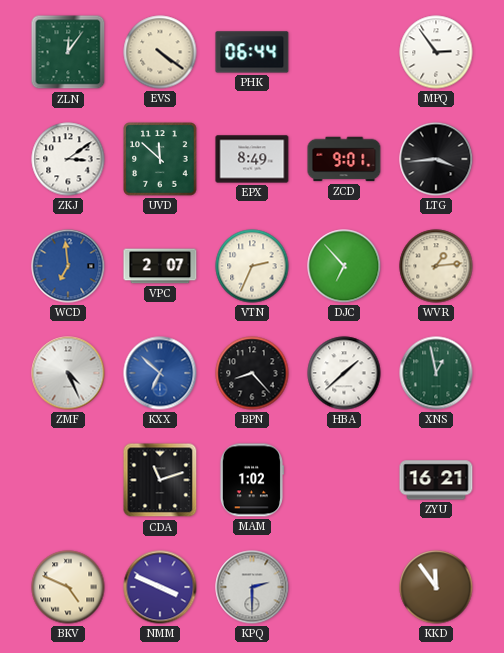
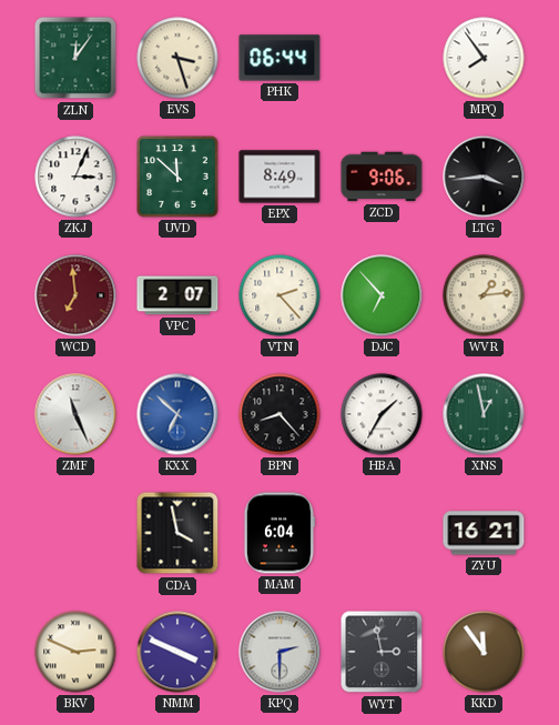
EVS: 4:21 -> 3:27 (177, 58)
MPQ: 2:54 -> 7:54 (484, 58)
ZKJ: 3:09 -> 3:04 (75, 177)
ZCD: 9:01 -> 9:06 (382, 177)
WCD dial: blue -> burgundy (75, 295)
VTN: 2:34 -> 2:23 (279, 295)
ZMF: 4:26 -> 11:26 (75, 414)
HBA: 1:38 -> 1:35 (382, 414)
CDA: 11:12 -> 3:58 (177, 533)
MAM: 1:02 -> 6:04 (278, 533)
BKV: 4:49 -> 2:49 (75, 652)
WYT: none -> 2:58 (382, 652)
